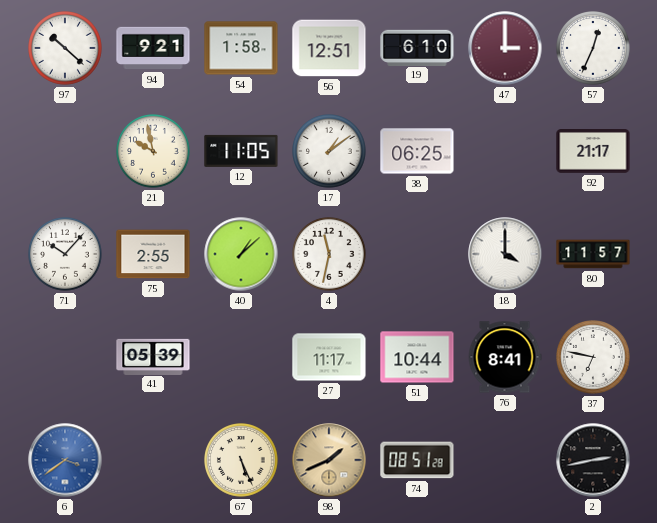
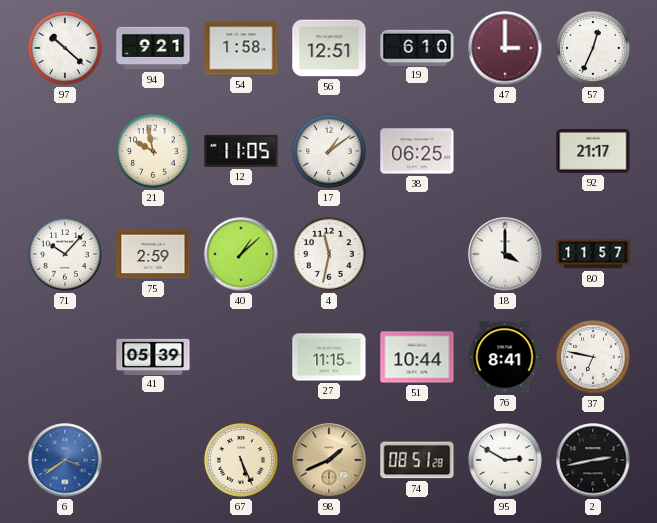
75: 2:55 -> 2:59 (153, 254)
27: 11:17 -> 11:15 (329, 357)
95: none -> 2:50 (506, 461)
